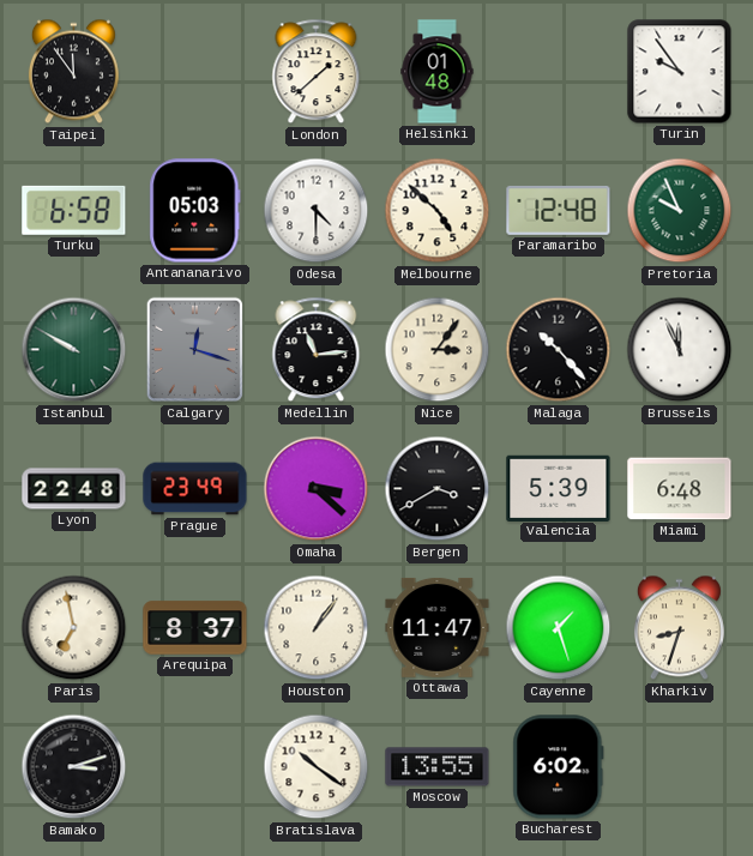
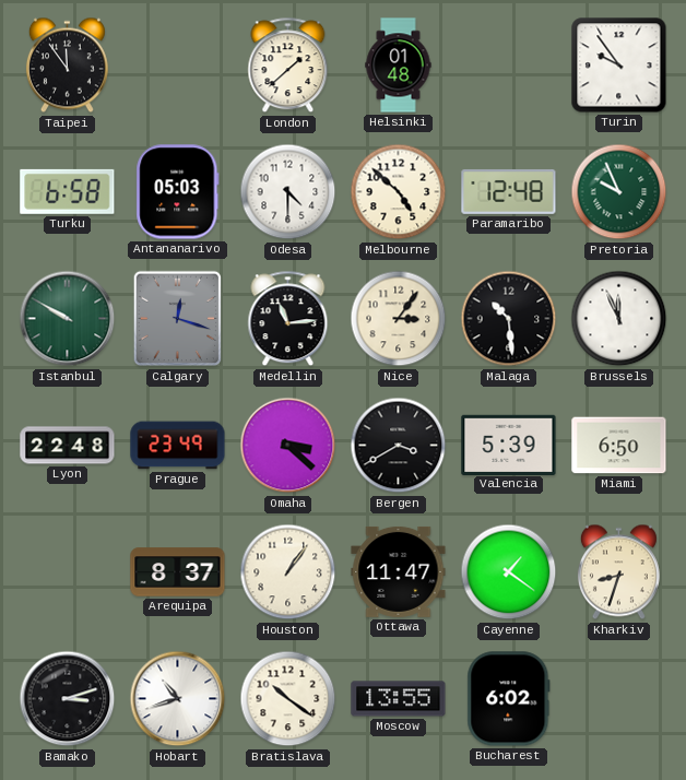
Malaga: 10:23 -> 10:29 (509, 319)
Miami: 6:48 -> 6:50 (619, 446)
Paris: 6:58 -> none (74, 628)
Cayenne: 1:27 -> 1:21 (509, 572)
Hobart: none -> 10:42 (178, 699)
